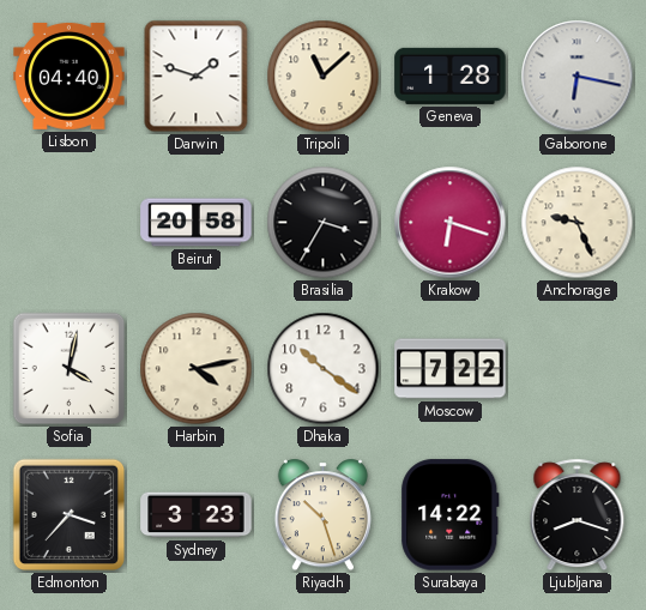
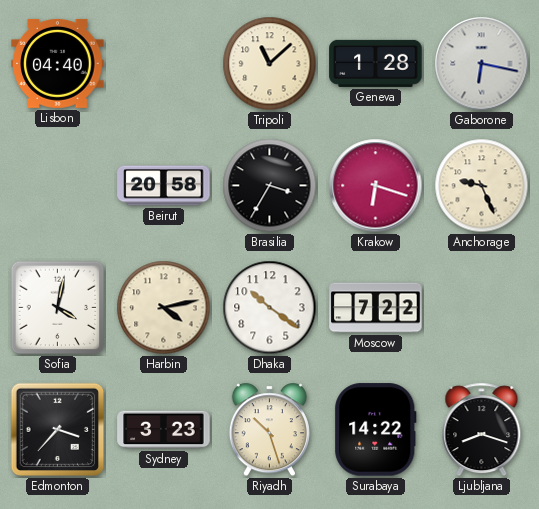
Darwin: 1:48 -> none (197, 77)
